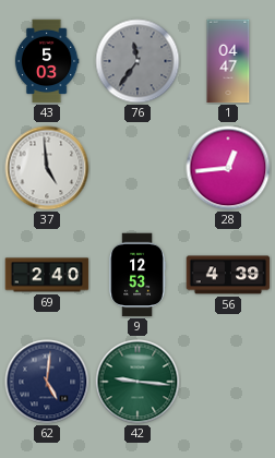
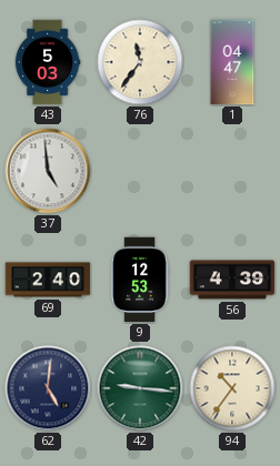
76 dial: grey -> cream (140, 62)
28: 12:44 -> none (228, 168)
94: none -> 10:36 (232, 388)
